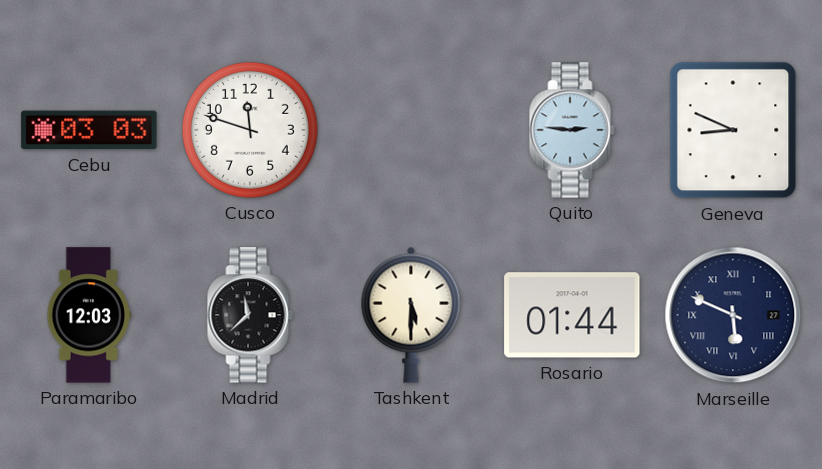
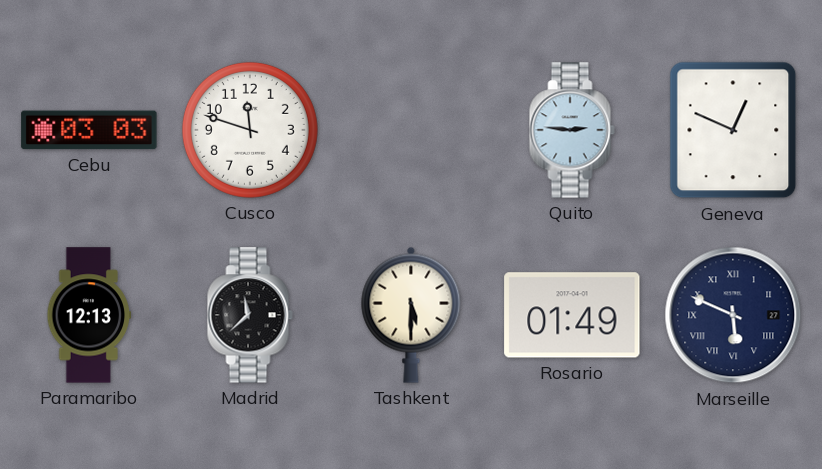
Geneva: 8:49 -> 12:49 (733, 130)
Paramaribo: 12:03 -> 12:13 (89, 315)
Rosario: 01:44 -> 01:49 (572, 315)
